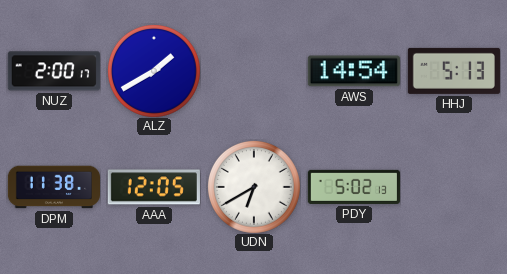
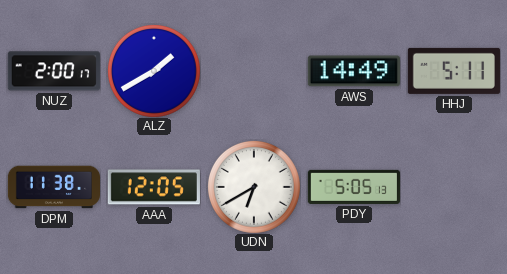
AWS: 14:54 -> 14:49 (354, 71)
HHJ: 5:13 -> 5:11 (454, 71)
PDY: 5:02 -> 5:05 (354, 187)
